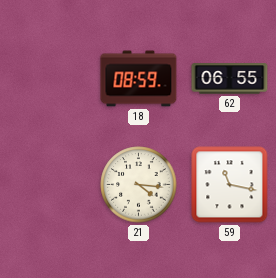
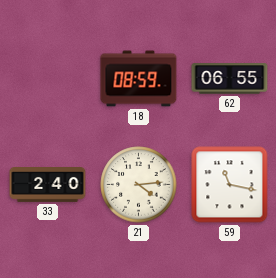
33: none -> 2:40 (48, 185)
21: 4:16 -> 4:14 (139, 185)
